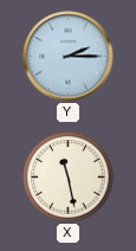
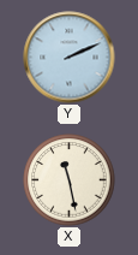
Y: 2:15 -> 2:11 (70, 58)
